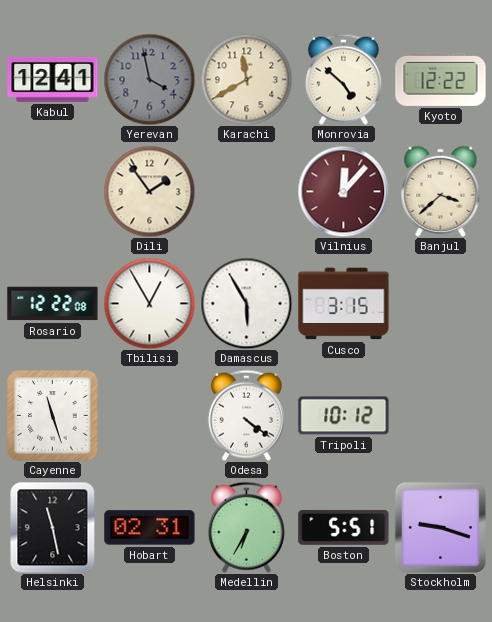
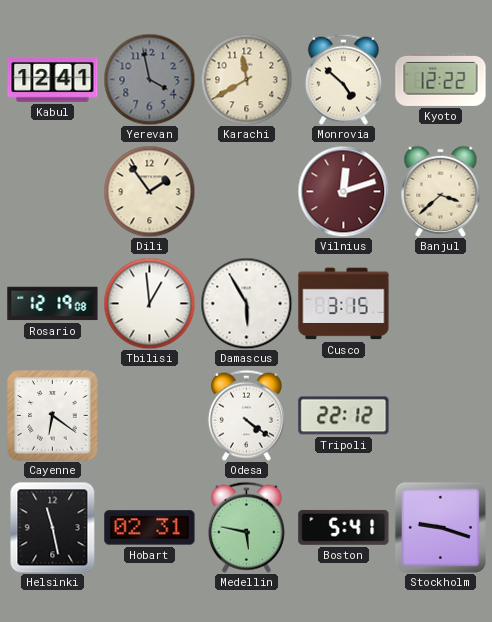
Vilnius: 12:07 -> 12:12 (343, 191)
Rosario: 12:22 -> 12:19 (53, 304)
Tbilisi: 12:55 -> 12:59 (149, 303)
Cayenne: 11:27 -> 6:21 (53, 416)
Tripoli: 10:12 -> 22:12 (344, 416)
Medellin: 6:35 -> 5:47 (246, 527)
Boston: 5:51 -> 5:41 (344, 527)
